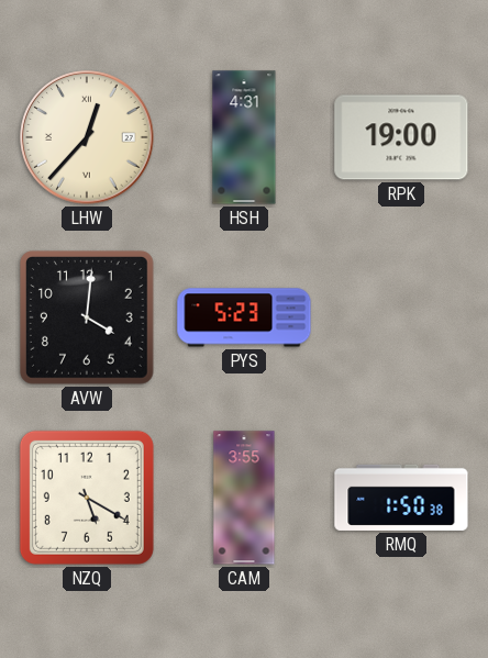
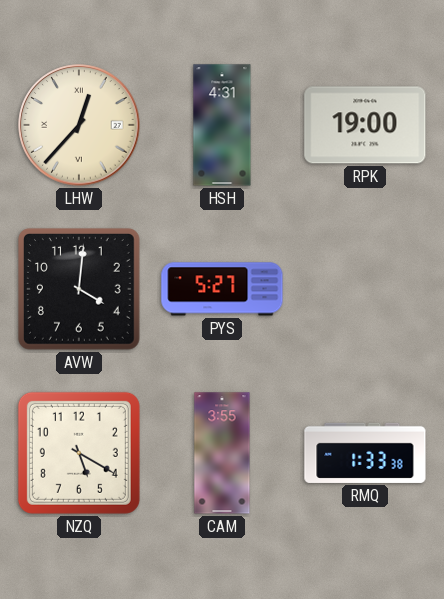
PYS: 5:23 -> 5:27 (222, 289)
RMQ: 1:50 -> 1:33 (365, 453)
